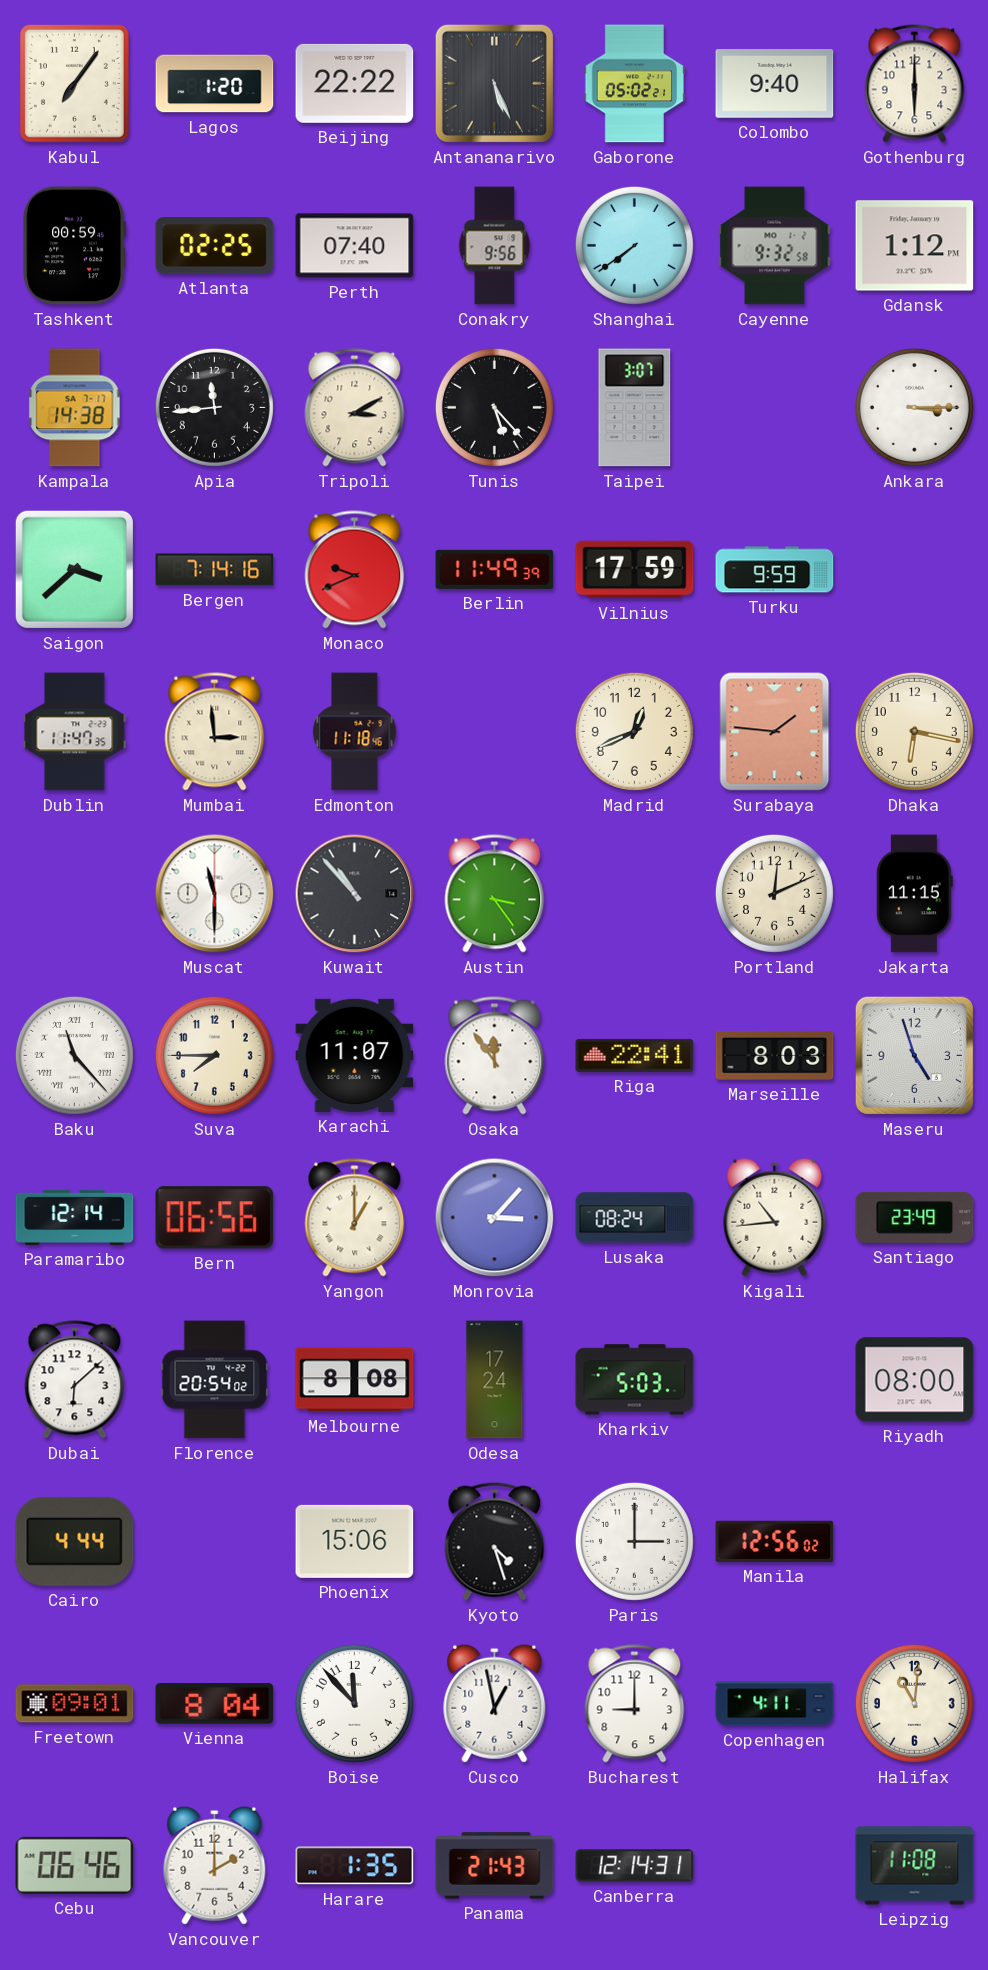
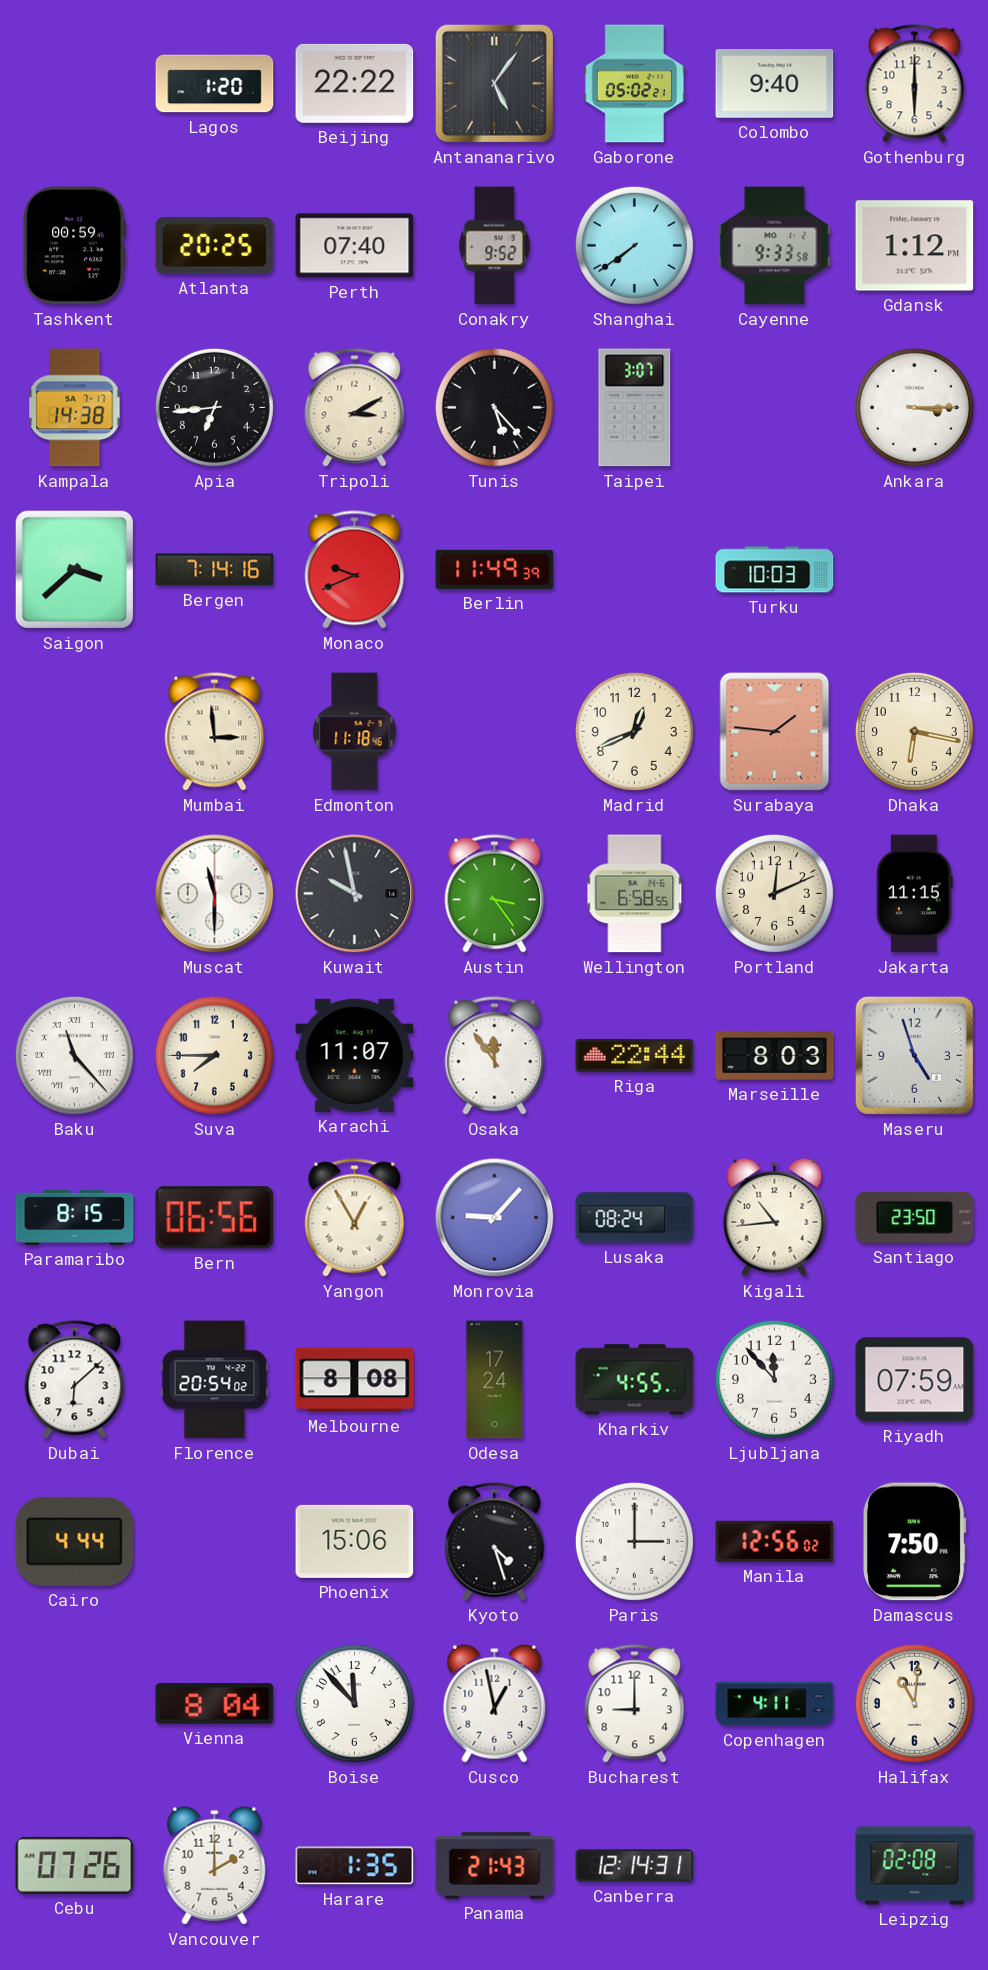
Kabul: 7:06 -> none (74, 83)
Antananarivo: 5:26 -> 5:06 (494, 83)
Atlanta: 02:25 -> 20:25 (215, 246)
Conakry: 9:56 -> 9:52 (495, 246)
Cayenne: 9:32 -> 9:33 (775, 246)
Apia: 11:44 -> 6:44 (214, 407)
Vilnius: 17:59 -> none (635, 570)
Turku: 9:59 -> 10:03 (775, 570)
Dublin: 11:47 -> none (75, 732)
Kuwait: 10:53 -> 9:58 (355, 894)
Wellington: none -> 6:58 (635, 894)
Riga: 22:41 -> 22:44 (635, 1055)
Paramaribo: 12:14 -> 8:15 (75, 1217)
Yangon: 1:00 -> 12:55 (355, 1218)
Monrovia: 3:07 -> 9:07 (495, 1218)
Santiago: 23:49 -> 23:50 (915, 1217)
Kharkiv: 5:03 -> 4:55 (635, 1380)
Ljubljana: none -> 11:53 (774, 1379)
Riyadh: 08:00 -> 07:59 (915, 1380)
Damascus: none -> 7:50 (915, 1542)
Freetown: 09:01 -> none (75, 1704)
Cebu: 06:46 -> 07:26 (75, 1865)
Leipzig: 11:08 -> 02:08 (915, 1866)
